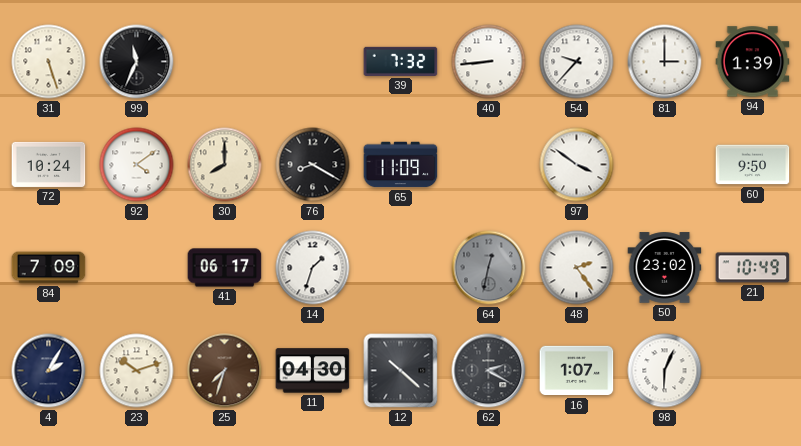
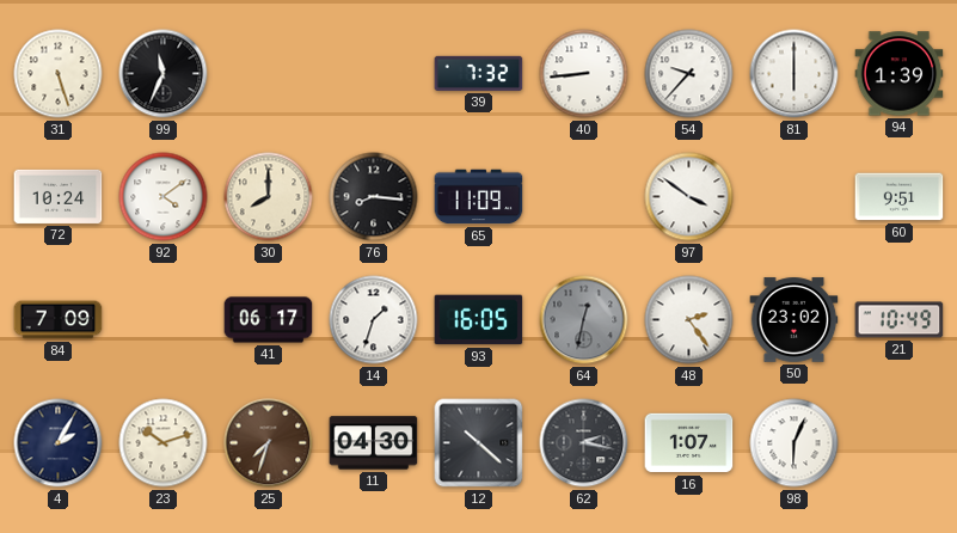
81: 3:00 -> 6:00 (795, 74)
76: 8:20 -> 8:16 (374, 197)
60: 9:50 -> 9:51 (900, 197)
93: none -> 16:05 (479, 320)
62: 2:20 -> 2:17 (584, 443)
